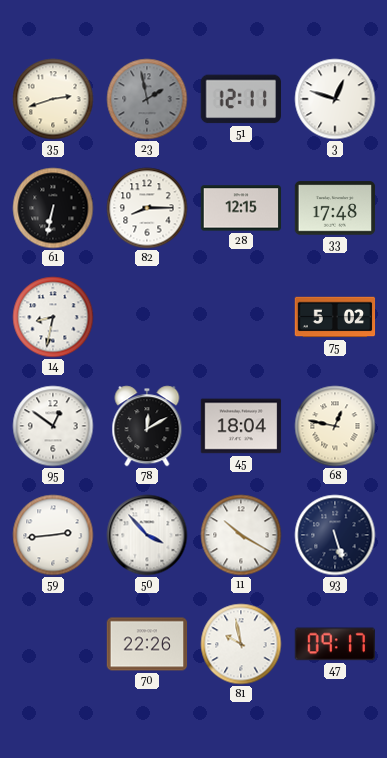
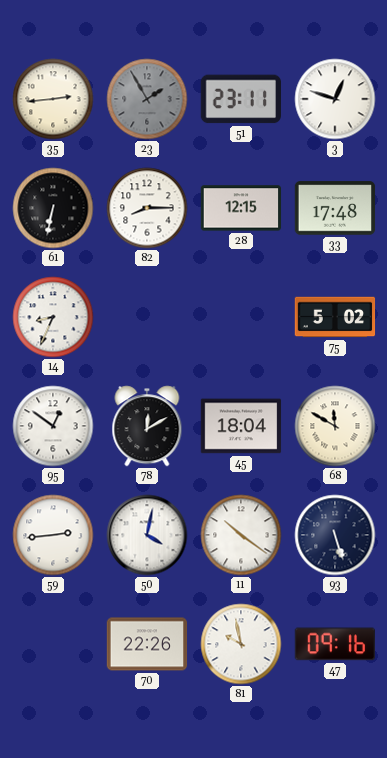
35: 2:42 -> 2:44 (53, 99)
23: 1:58 -> 1:55 (147, 99)
51: 12:11 -> 23:11 (240, 99)
14: 8:32 -> 8:34 (53, 317)
68: 12:47 -> 11:50 (335, 426)
50: 3:53 -> 4:02 (147, 535)
11: 10:20 -> 10:21 (241, 535)
47: 09:17 -> 09:16 (334, 644)
